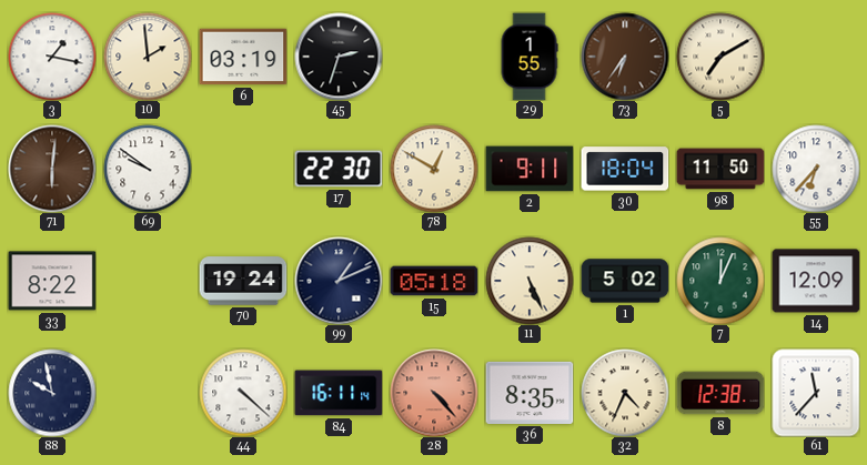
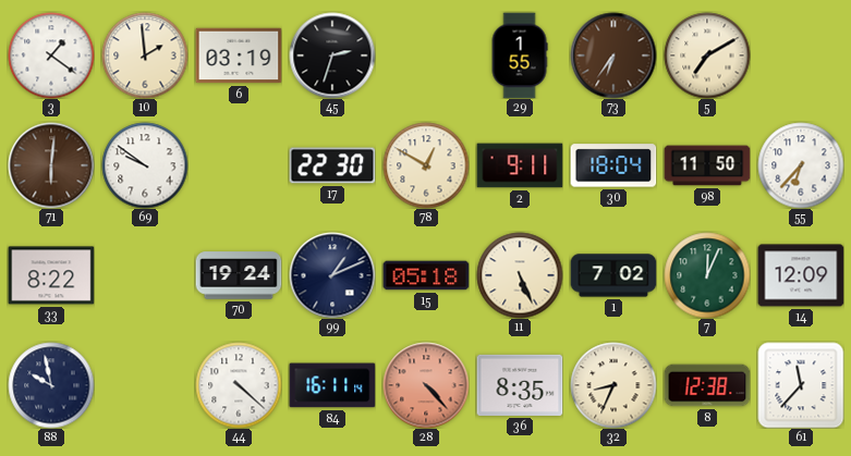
3: 1:17 -> 1:21 (51, 56)
1: 5:02 -> 7:02 (613, 275)
32: 4:34 -> 8:34 (613, 385)
